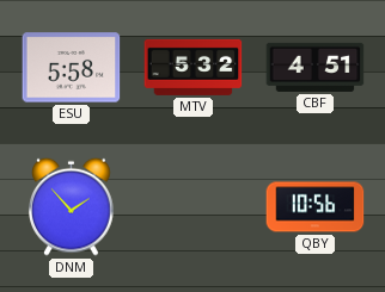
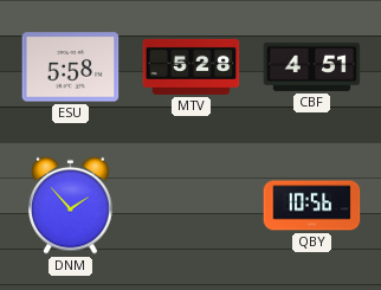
MTV: 5:32 -> 5:28 (192, 66)
